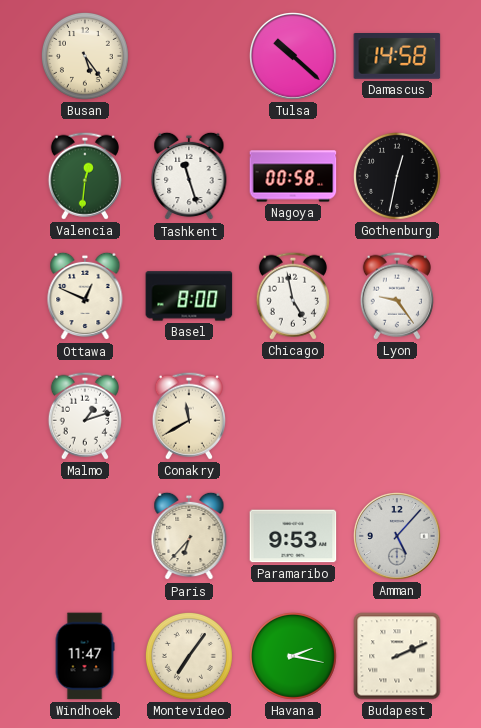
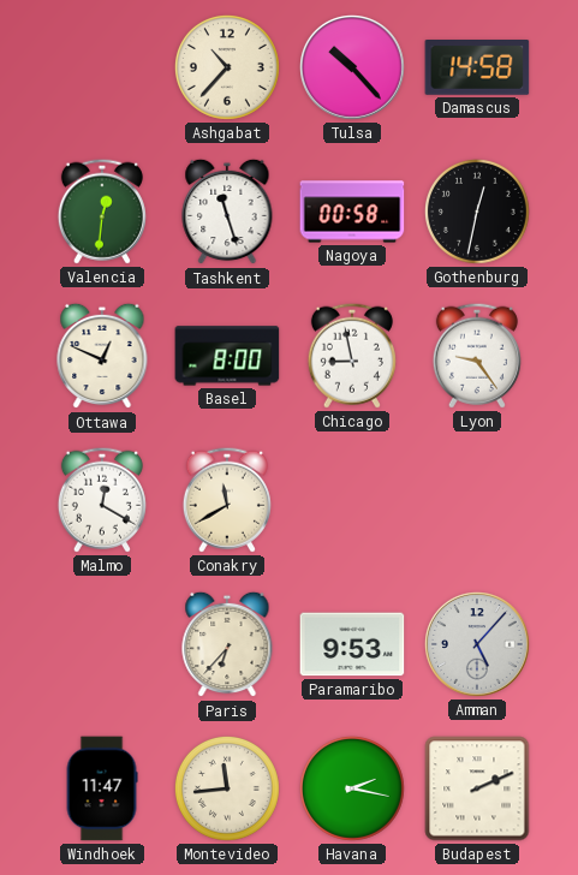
Busan: 5:24 -> none (85, 56)
Ashgabat: none -> 10:37 (227, 67)
Tulsa: 10:22 -> 10:23 (353, 69)
Chicago: 4:58 -> 8:58 (352, 356)
Malmo: 1:12 -> 12:20 (102, 500)
Montevideo: 7:06 -> 11:44 (227, 788)
